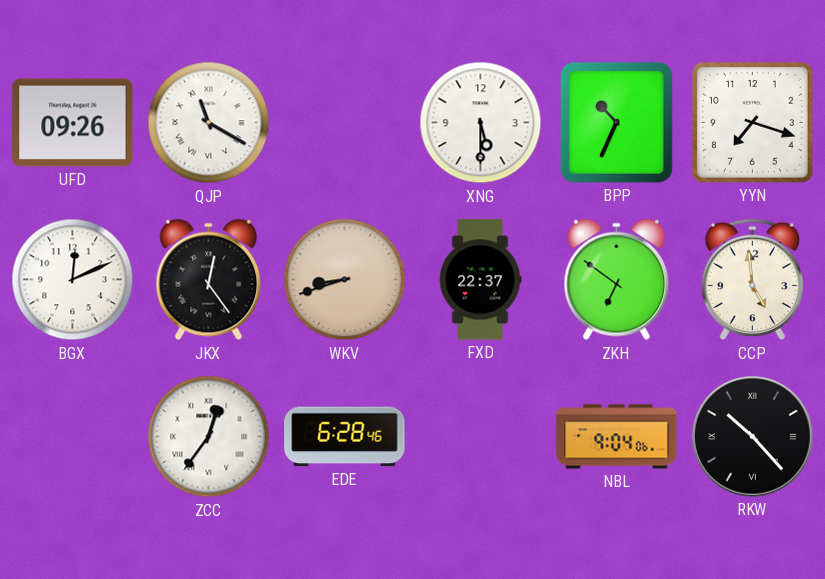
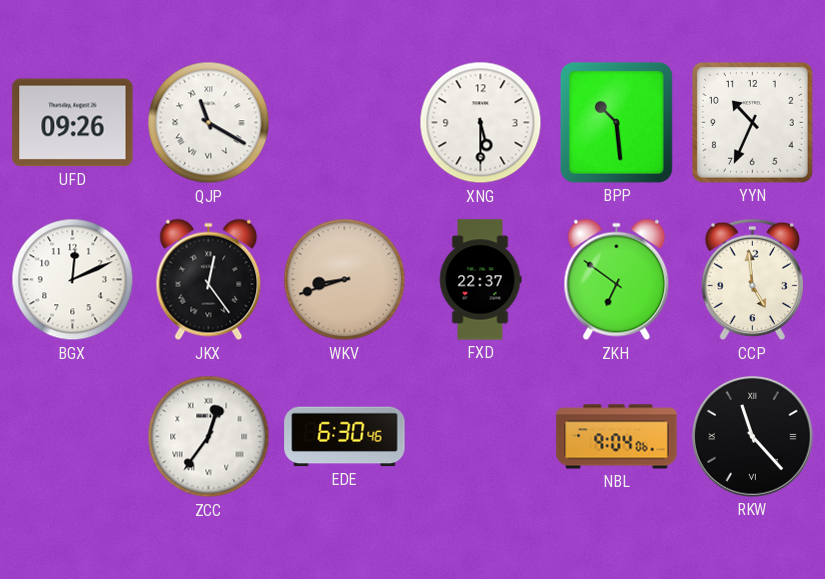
BPP: 10:34 -> 10:29 (616, 122)
YYN: 7:18 -> 10:34 (752, 122)
EDE: 6:28 -> 6:30 (345, 437)
RKW: 10:23 -> 11:23 (753, 437)
